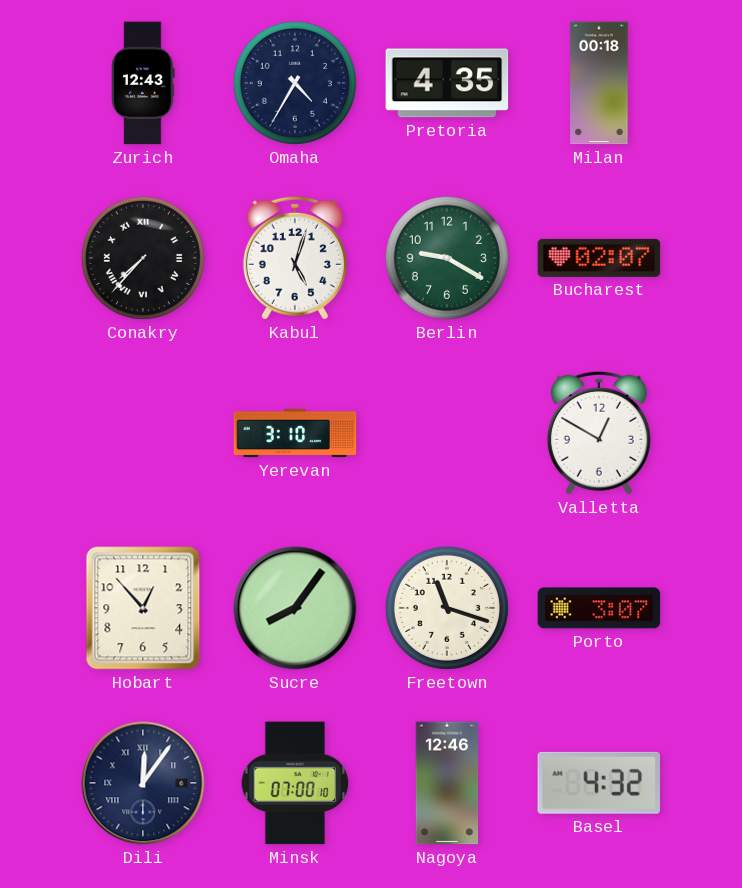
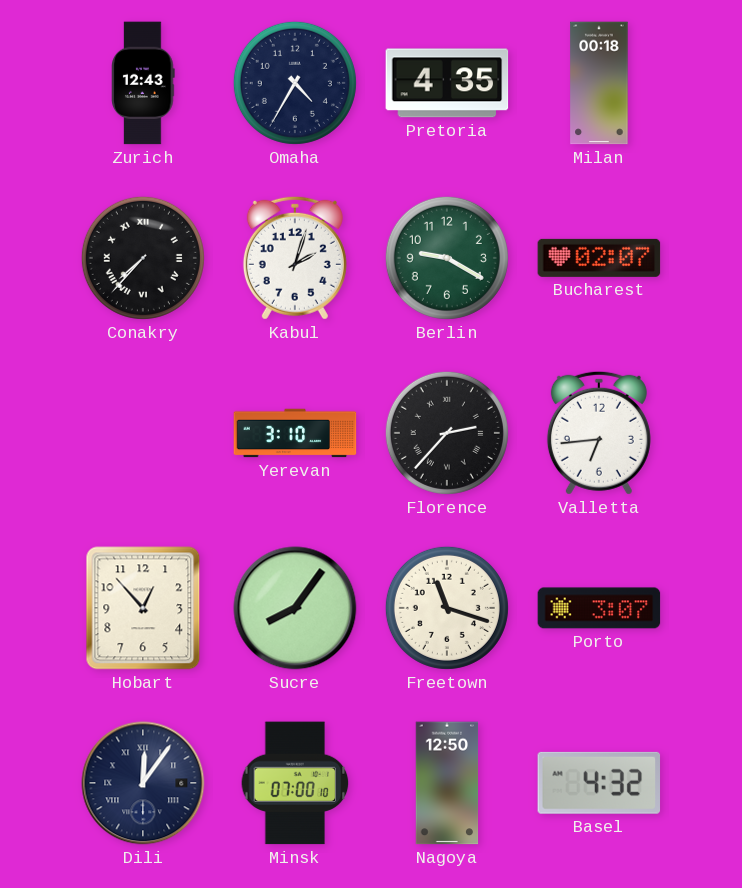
Kabul: 5:03 -> 2:03 (295, 258)
Florence: none -> 2:37 (447, 433)
Valletta: 12:50 -> 6:44 (599, 433)
Nagoya: 12:46 -> 12:50 (447, 783)
